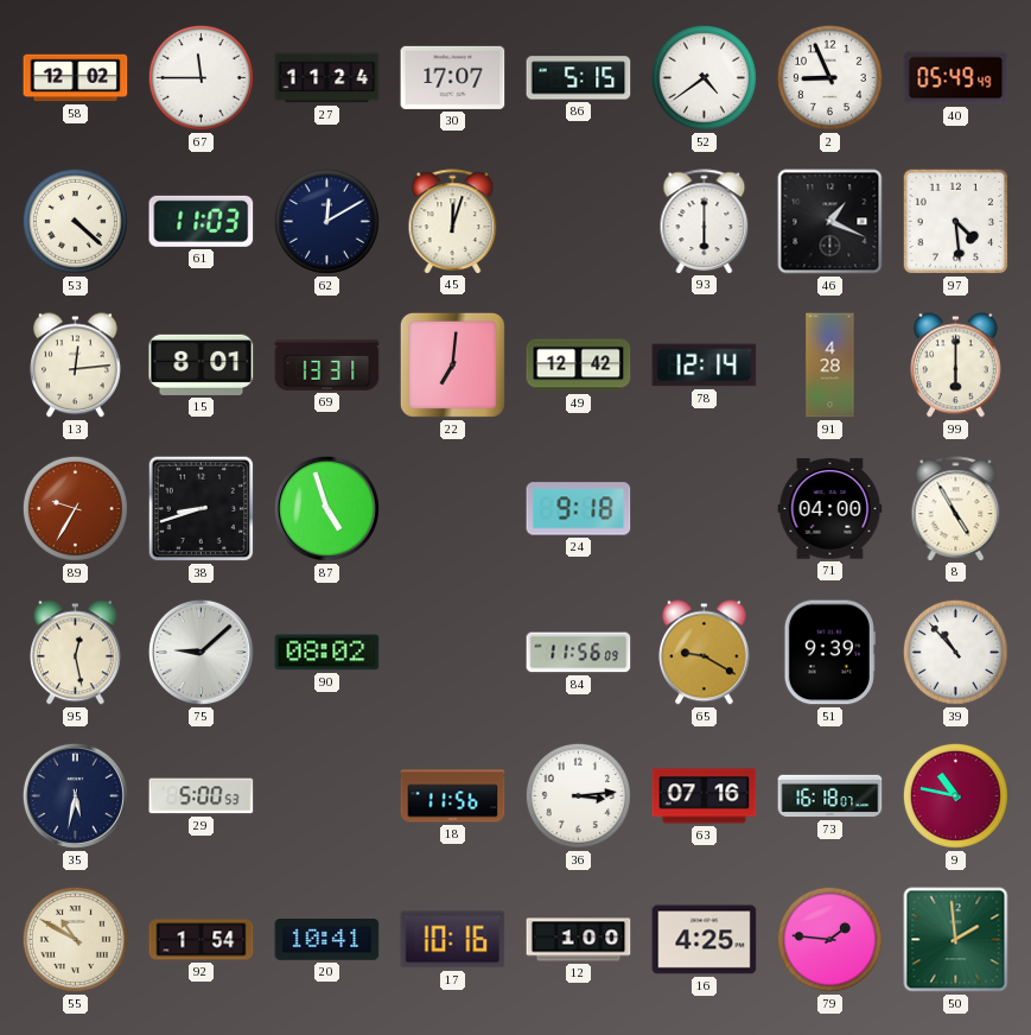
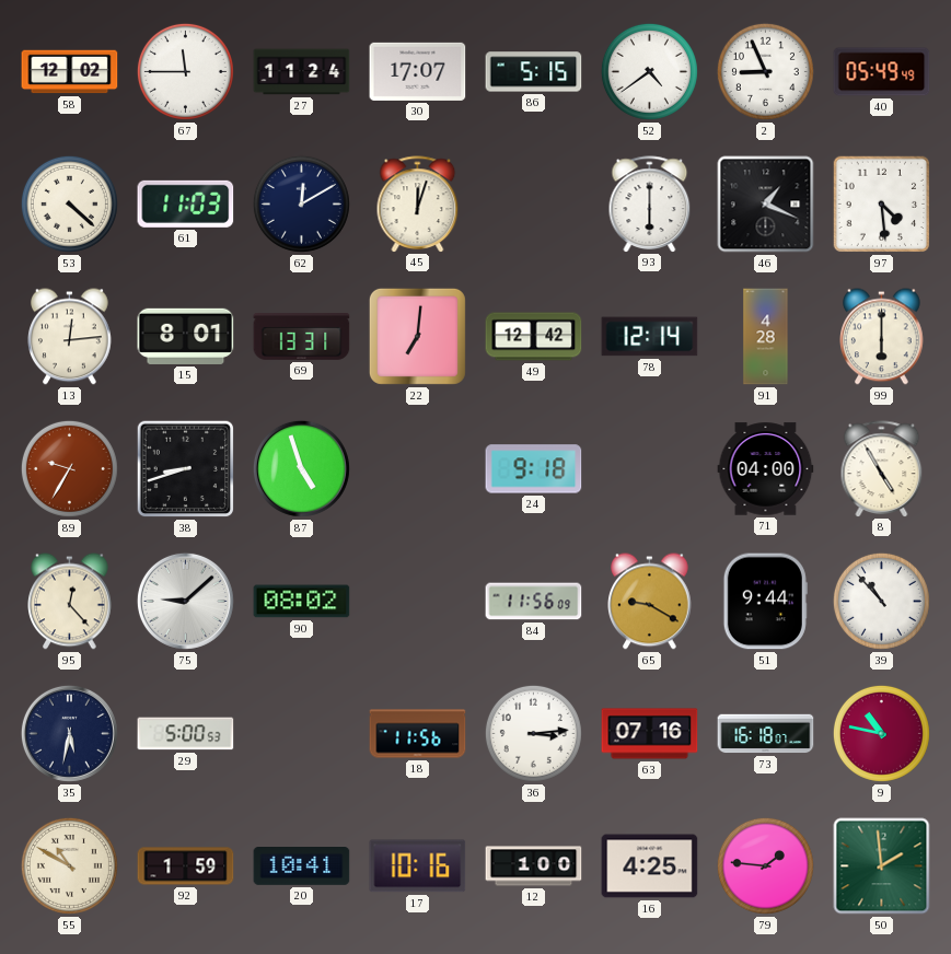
95: 12:28 -> 12:23 (70, 602)
51: 9:39 -> 9:44 (765, 602)
92: 1:54 -> 1:59 (186, 866)
